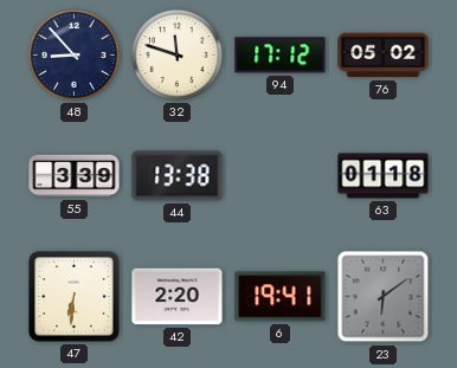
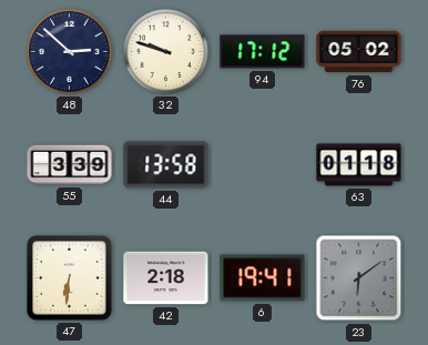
48: 8:53 -> 2:52 (69, 51)
32: 11:48 -> 9:48 (165, 51)
44: 13:38 -> 13:58 (166, 165)
42: 2:20 -> 2:18 (166, 278)
